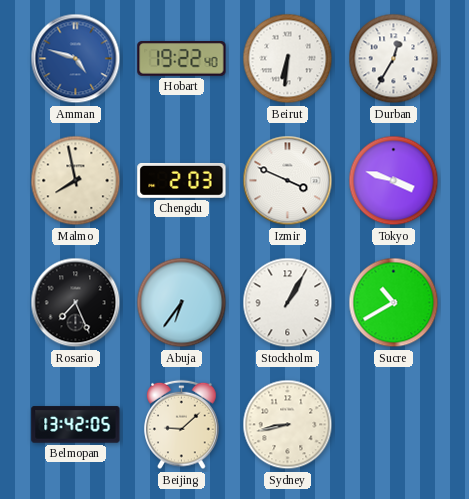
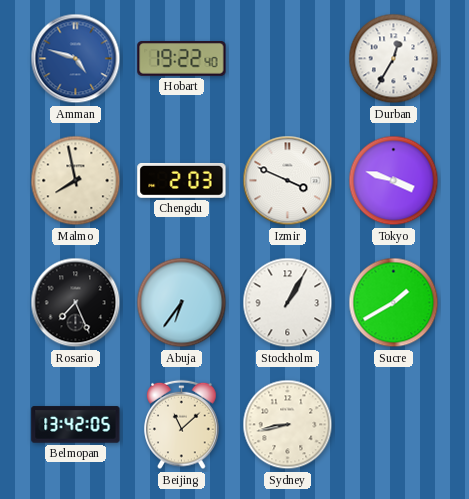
Beirut: 6:31 -> none (288, 59)
Sucre: 10:40 -> 1:40 (394, 303)
Beijing: 9:08 -> 11:08 (182, 425)
